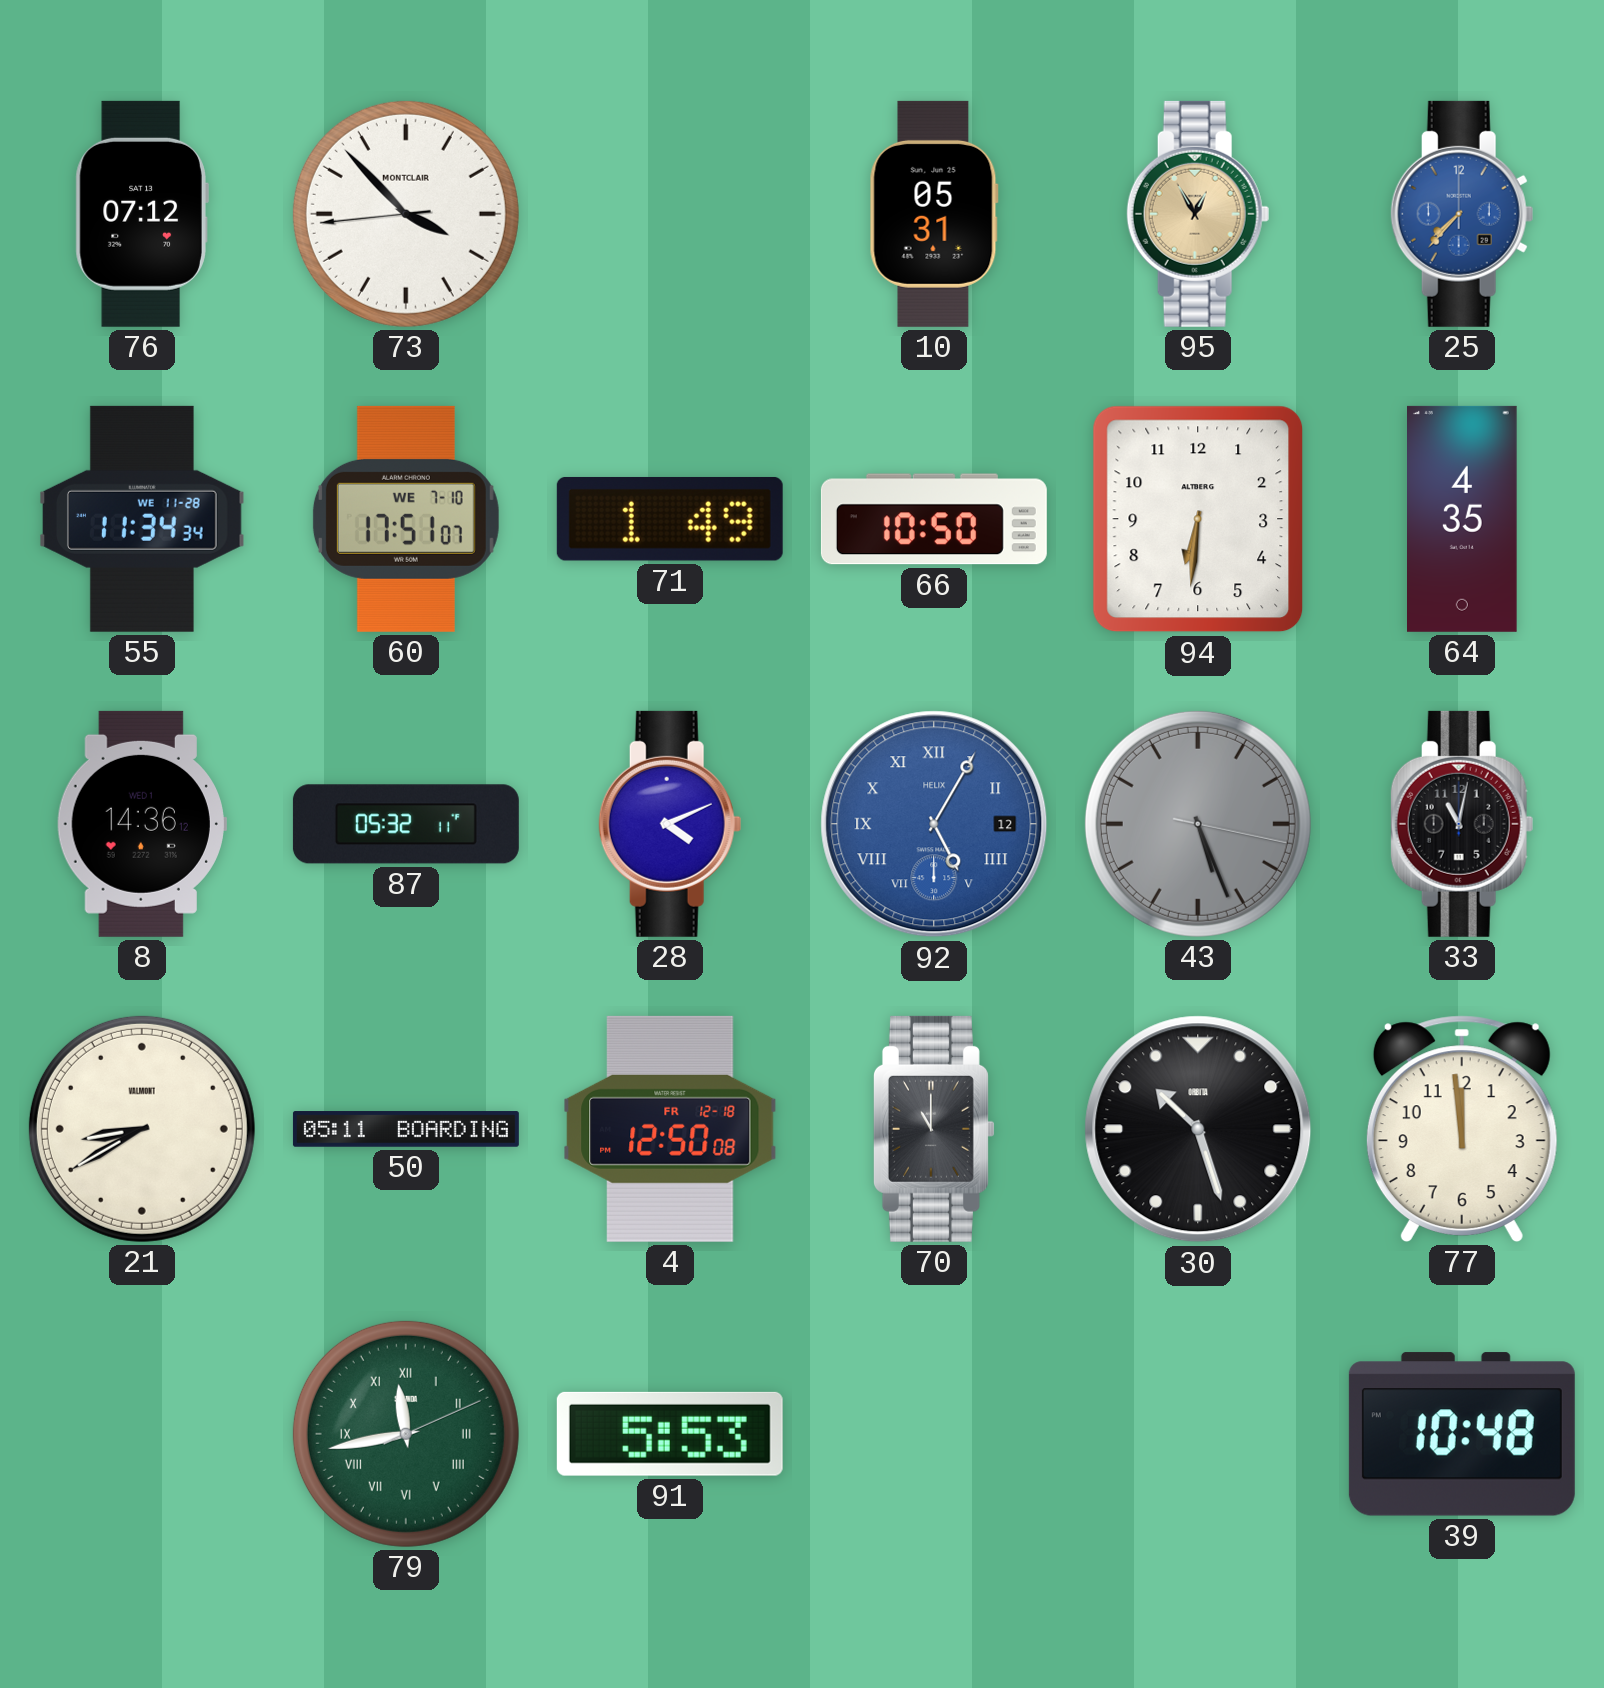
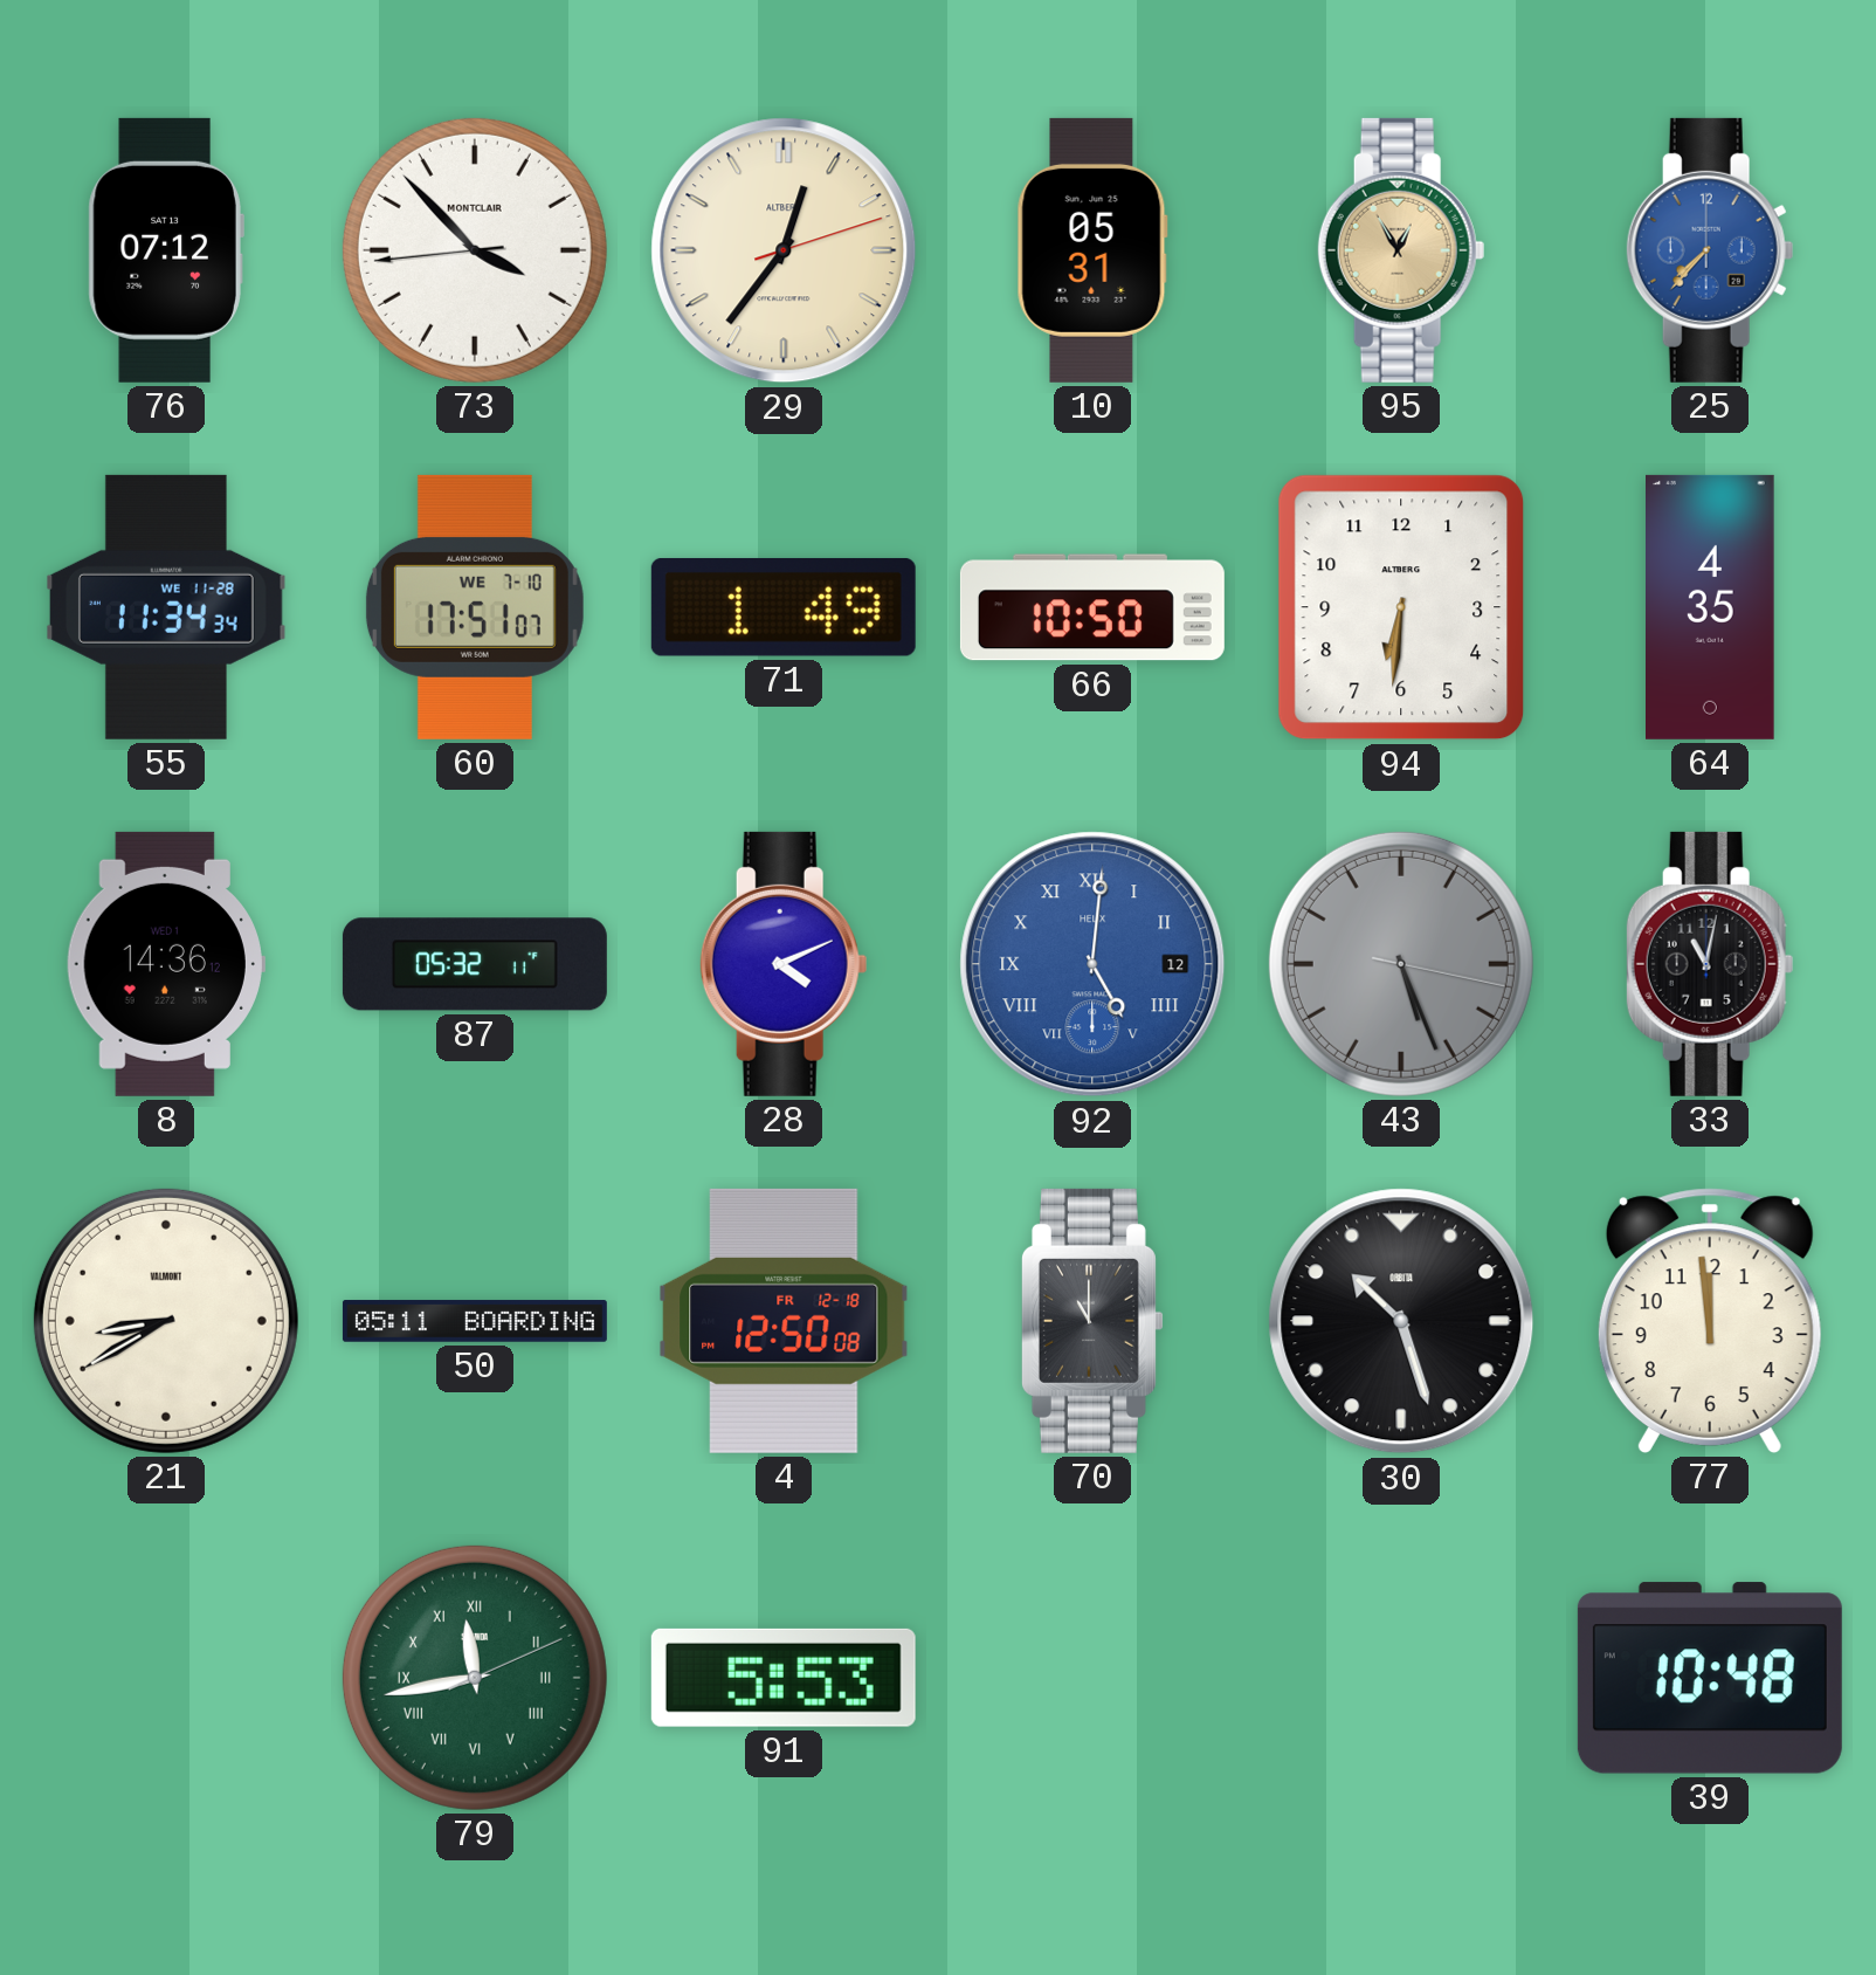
29: none -> 12:36 (784, 250)
92: 5:05 -> 5:01 (1092, 964)
